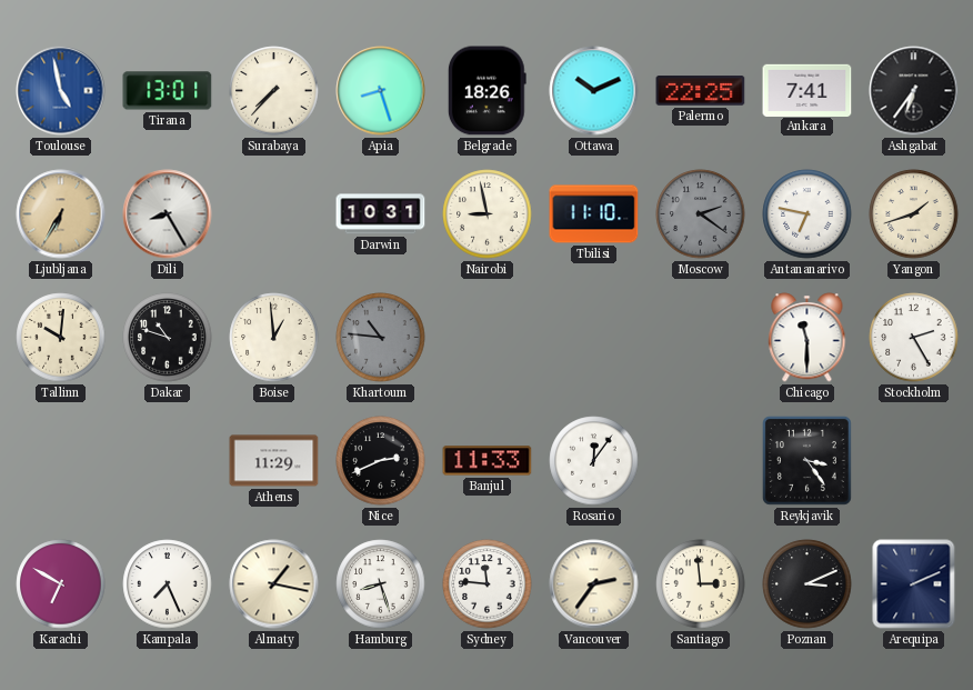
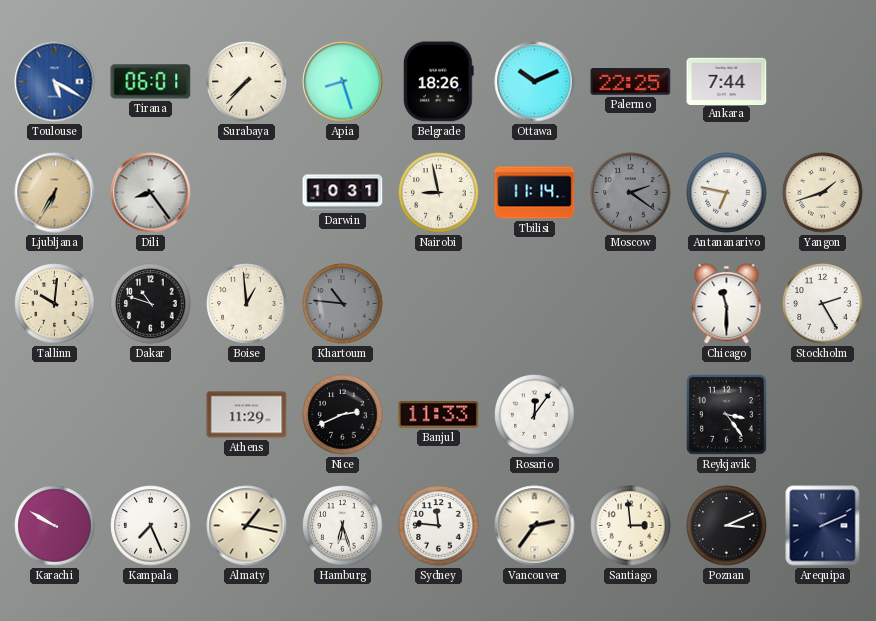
Toulouse: 4:58 -> 5:20 (55, 82)
Tirana: 13:01 -> 06:01 (151, 82)
Ankara: 7:41 -> 7:44 (727, 81)
Ashgabat: 6:36 -> none (914, 91)
Dili: 8:25 -> 8:24 (151, 193)
Tbilisi: 11:10 -> 11:14 (535, 193)
Karachi: 6:50 -> 9:50 (55, 526)
Hamburg: 8:27 -> 6:27 (343, 526)
